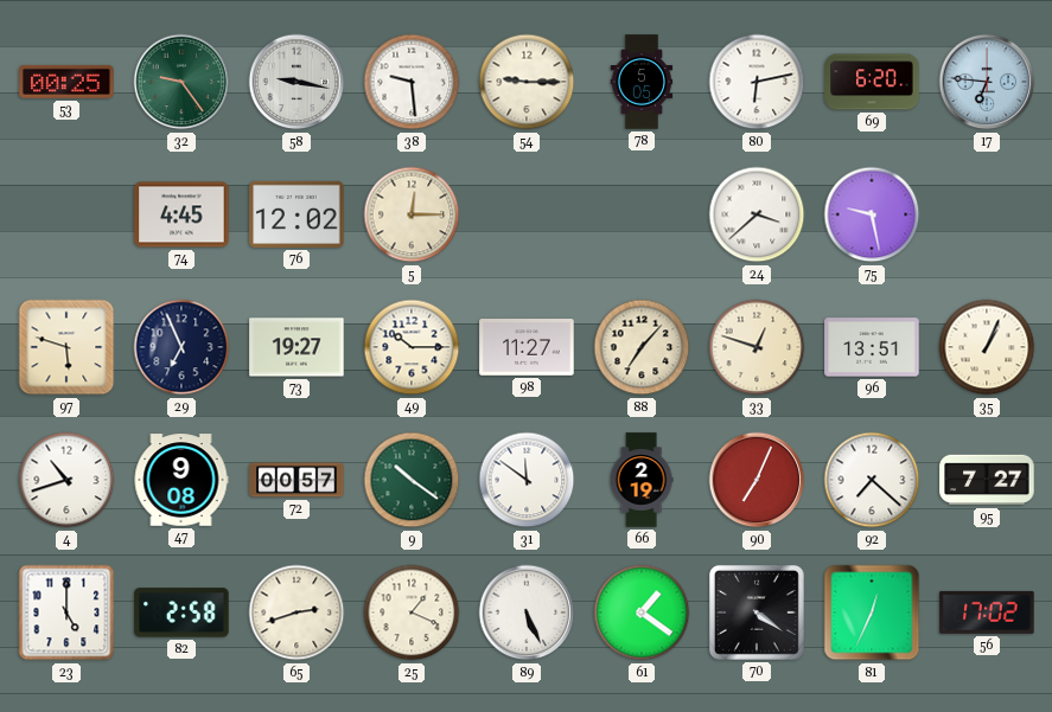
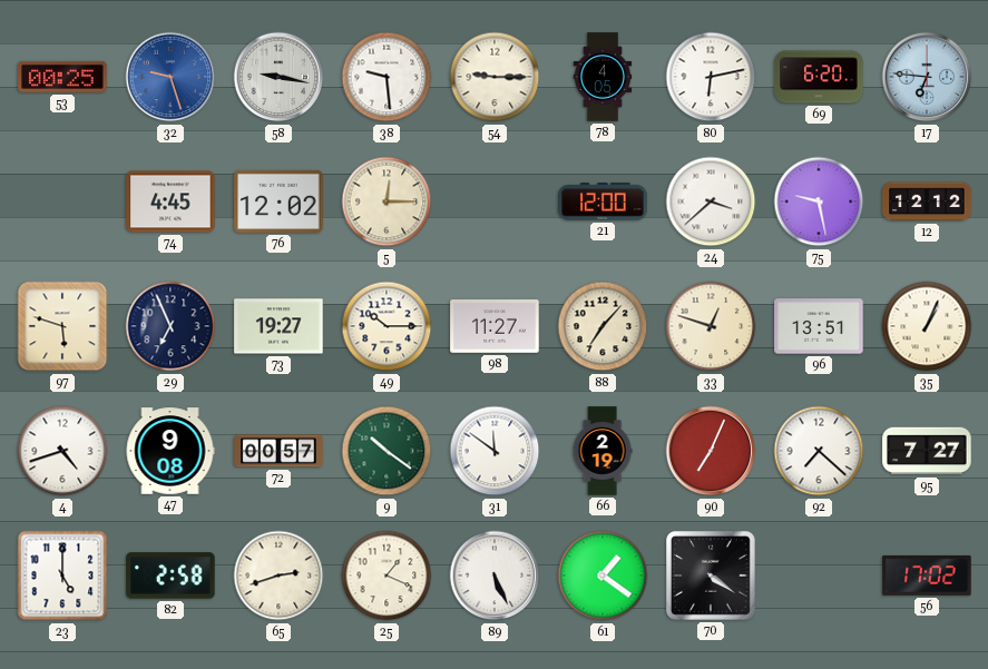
32: 9:24 -> 9:27 (170, 77)
32 dial: green -> blue (170, 77)
78: 5:05 -> 4:05 (603, 77)
21: none -> 12:00 (603, 201)
12: none -> 12:12 (927, 201)
4: 10:42 -> 4:42 (62, 451)
81: 12:34 -> none (872, 612)
